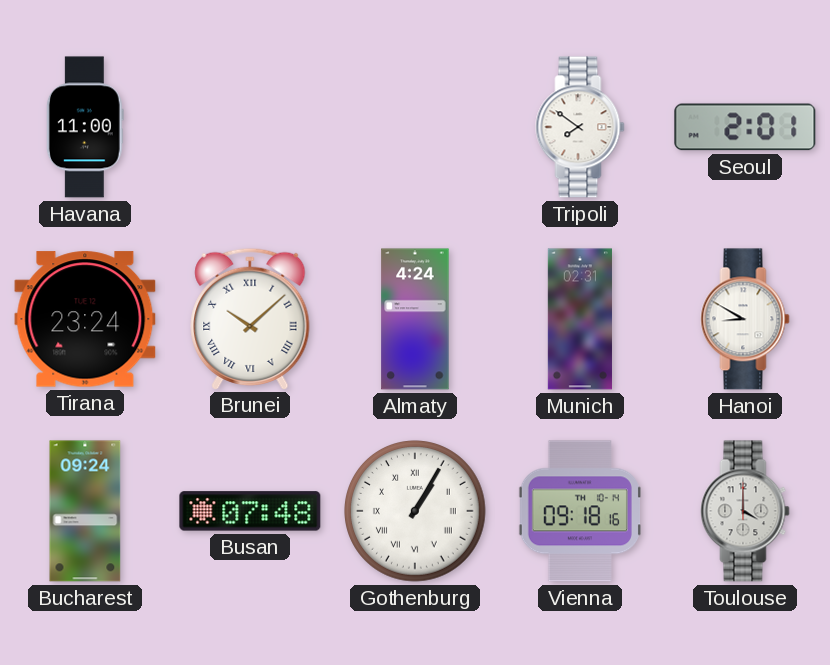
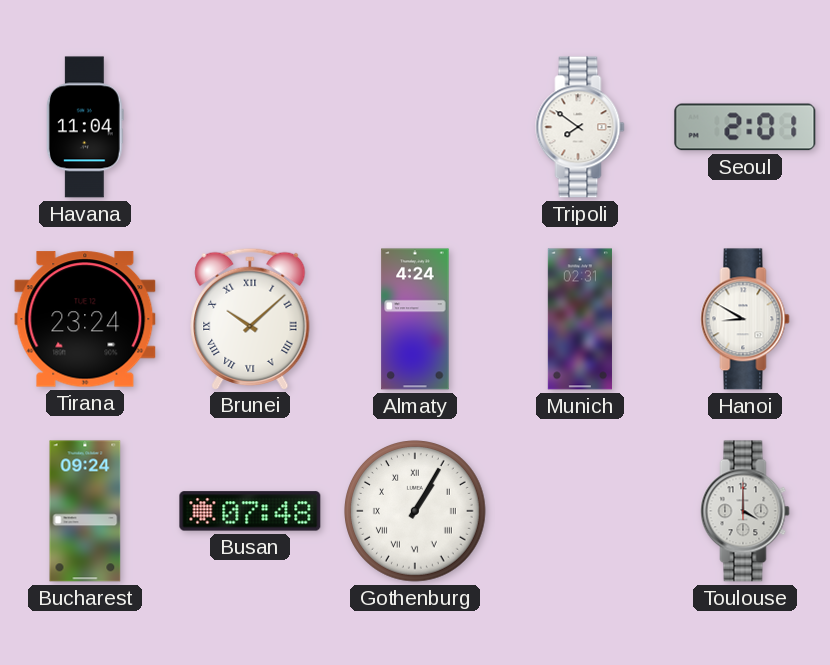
Havana: 11:00 -> 11:04 (85, 127)
Vienna: 09:18 -> none (580, 511)
